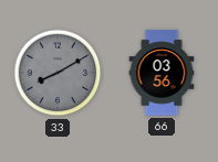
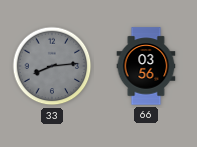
33: 8:10 -> 8:14 (52, 66)
